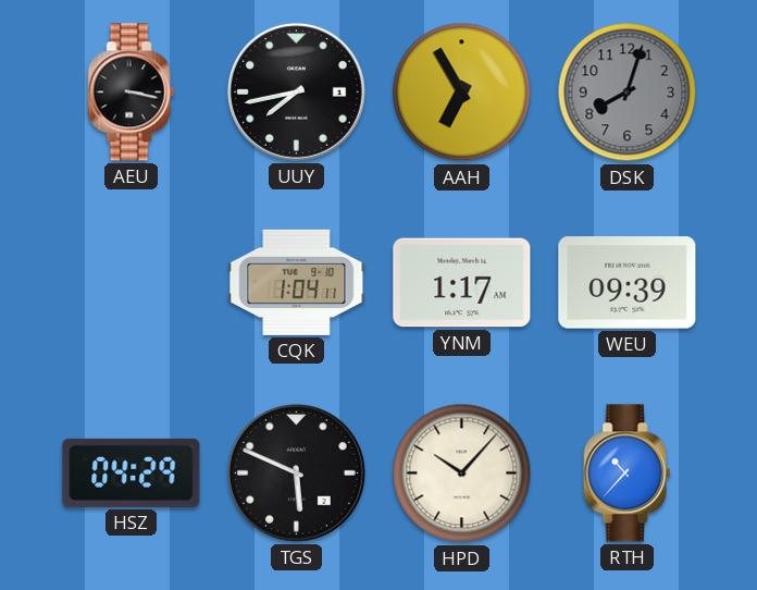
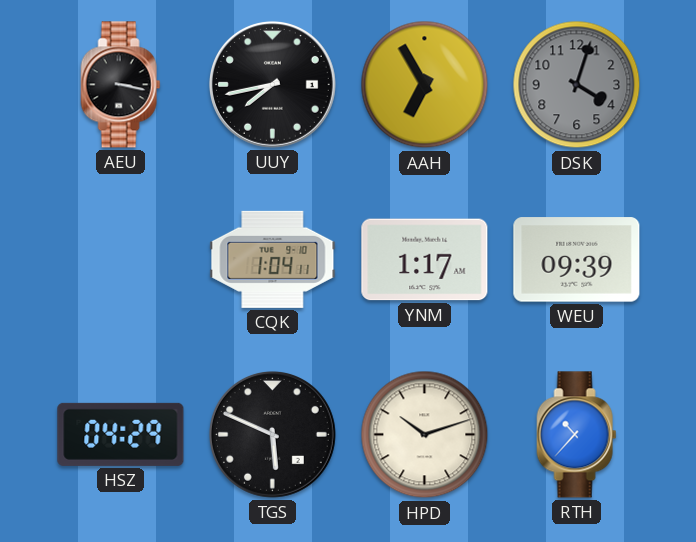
DSK: 8:03 -> 4:03 (577, 85)
HPD: 10:07 -> 10:12 (425, 435)
